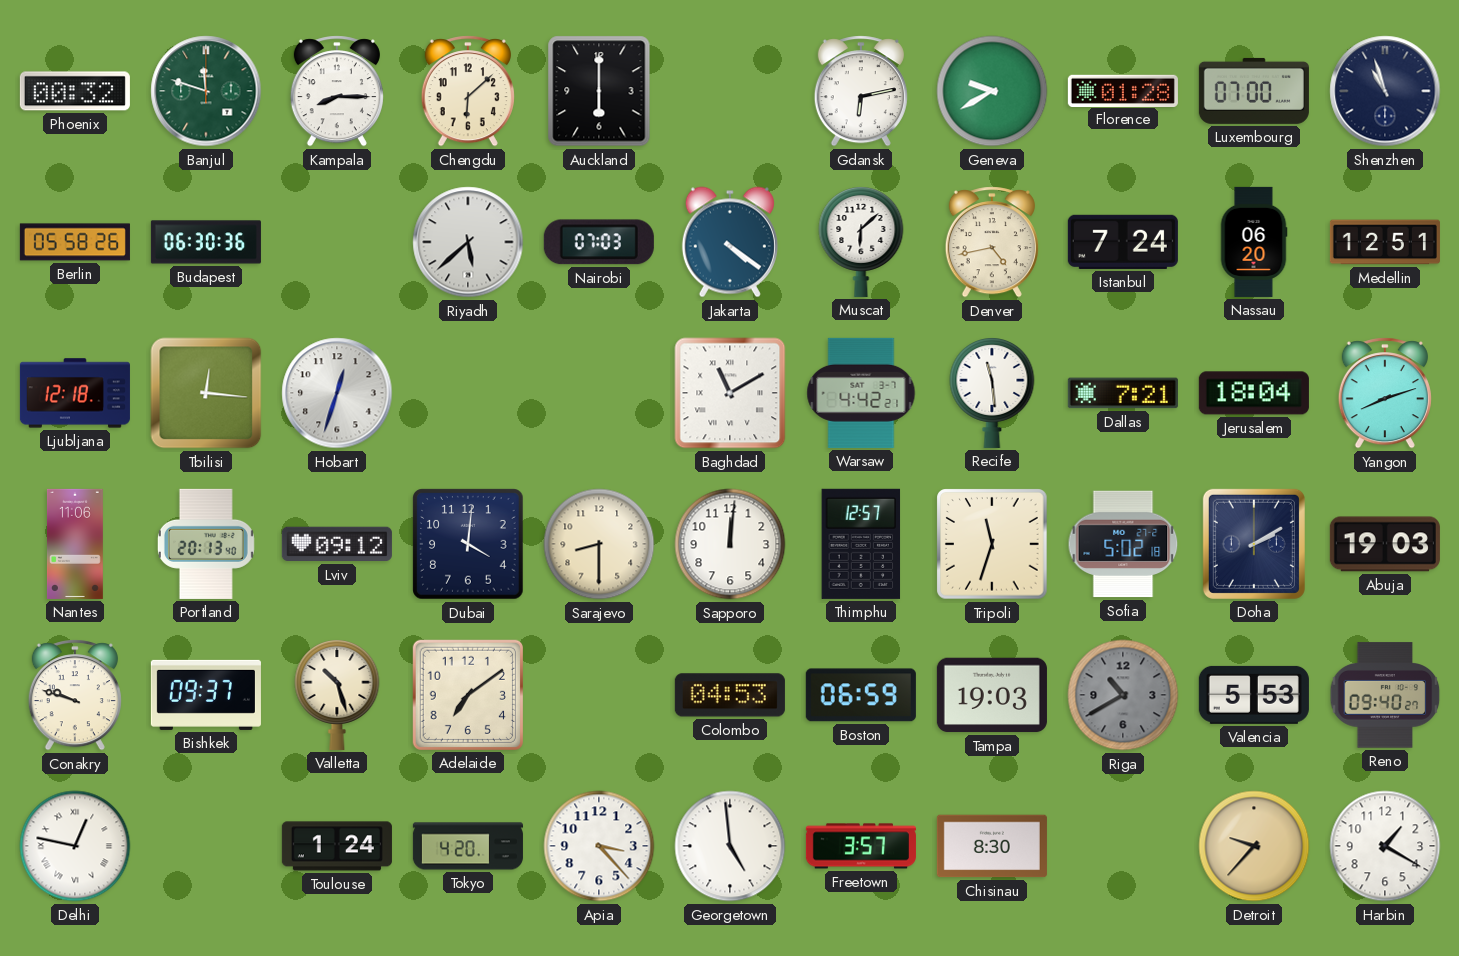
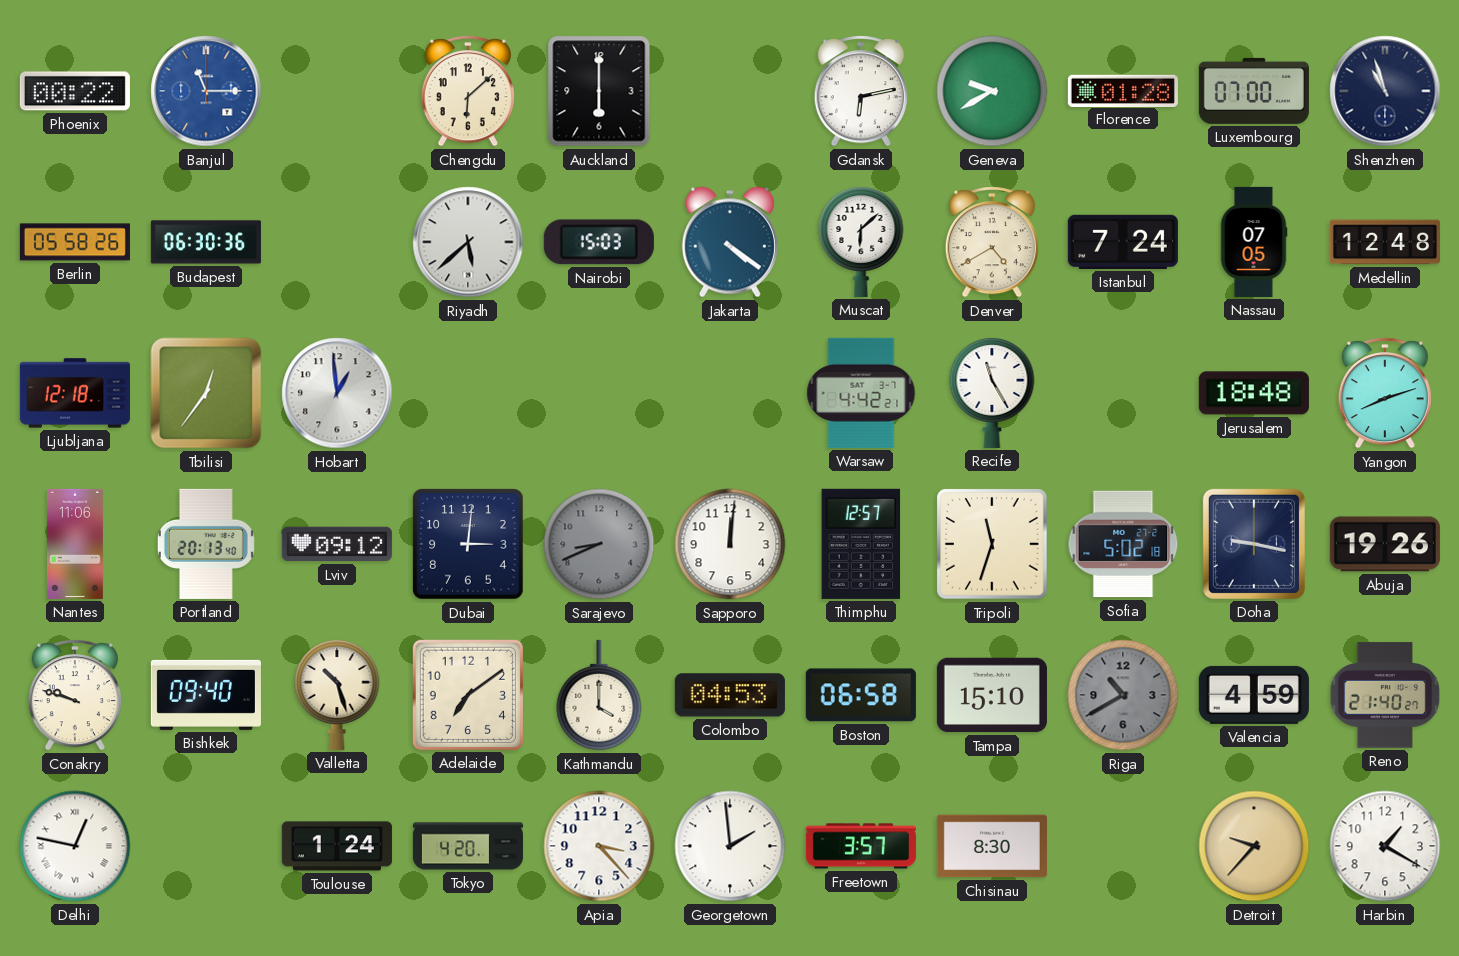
Phoenix: 00:32 -> 00:22 (75, 91)
Banjul: 11:48 -> 11:15 (206, 91)
Banjul dial: green -> blue (206, 91)
Kampala: 8:15 -> none (337, 91)
Nairobi: 07:03 -> 15:03 (599, 242)
Denver: 4:43 -> 4:40 (992, 242)
Nassau: 06:20 -> 07:05 (1254, 242)
Medellin: 12:51 -> 12:48 (1385, 242)
Tbilisi: 12:16 -> 12:36 (206, 393)
Hobart: 12:33 -> 12:59 (337, 393)
Baghdad: 11:10 -> none (730, 393)
Recife: 11:29 -> 11:25 (992, 393)
Dallas: 7:21 -> none (1123, 393)
Jerusalem: 18:04 -> 18:48 (1254, 393)
Dubai: 4:01 -> 3:01 (468, 544)
Sarajevo: 8:30 -> 8:41 (599, 544)
Sarajevo dial: cream -> grey (599, 544)
Doha: 2:10 -> 9:17 (1254, 544)
Abuja: 19:03 -> 19:26 (1385, 544)
Bishkek: 09:37 -> 09:40 (206, 695)
Kathmandu: none -> 4:00 (599, 695)
Boston: 06:59 -> 06:58 (861, 695)
Tampa: 19:03 -> 15:10 (992, 695)
Valencia: 5:53 -> 4:59 (1254, 695)
Reno: 09:40 -> 21:40 (1385, 695)
Georgetown: 4:59 -> 1:59 (730, 846)
